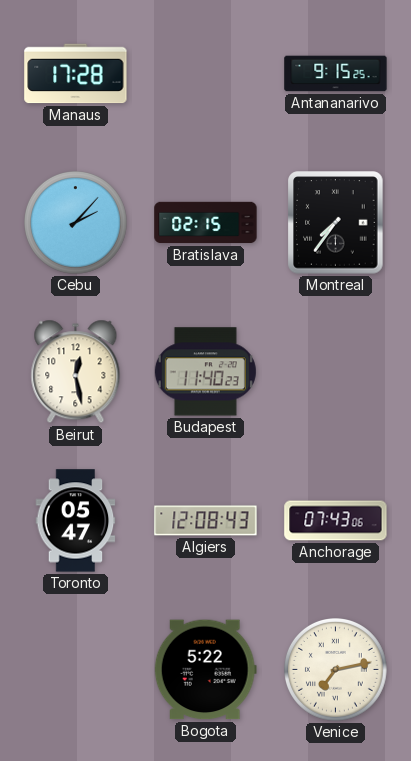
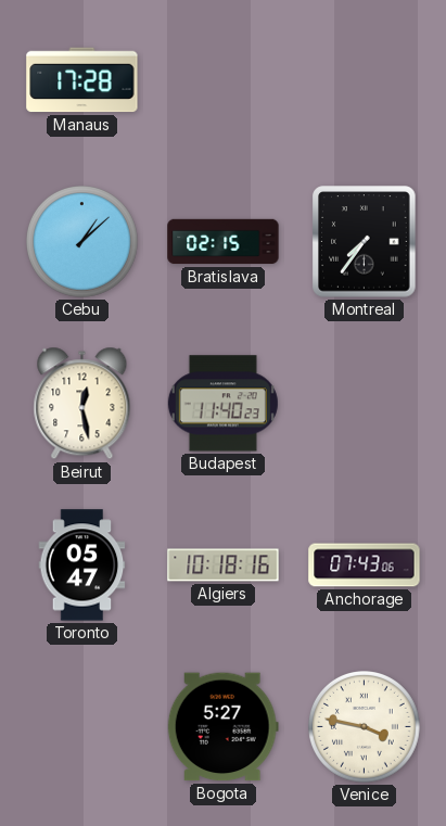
Antananarivo: 9:15 -> none (336, 74)
Cebu: 2:07 -> 1:08 (82, 242)
Algiers: 12:08 -> 10:18 (224, 566)
Bogota: 5:22 -> 5:27 (222, 727)
Venice: 7:13 -> 3:47 (365, 727)
